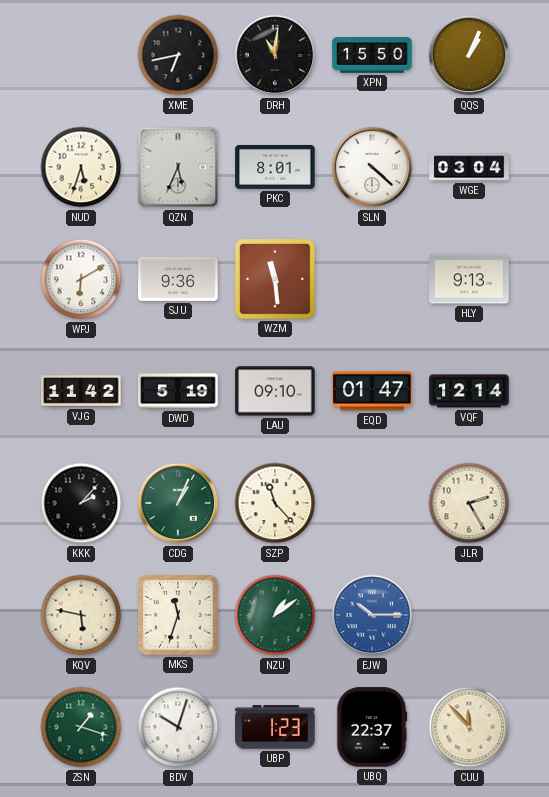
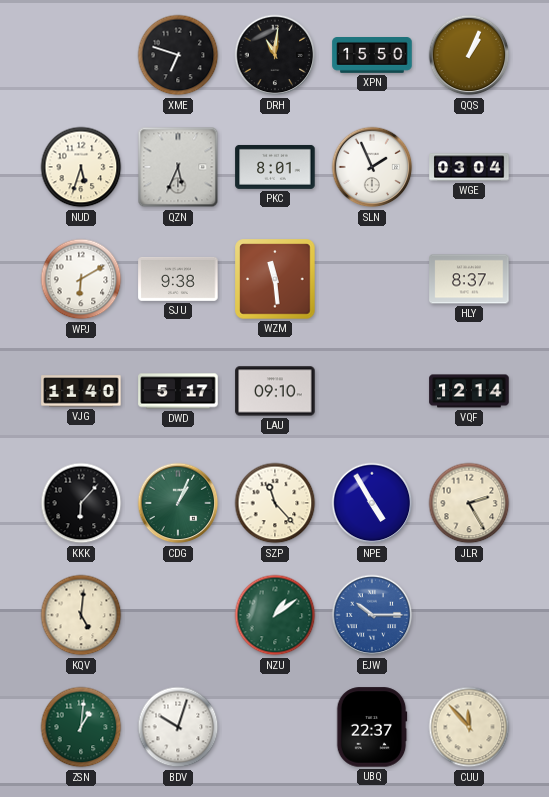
XME: 6:43 -> 6:48 (178, 55)
SLN: 4:22 -> 1:56 (372, 167)
SJU: 9:36 -> 9:38 (178, 279)
HLY: 9:13 -> 8:37 (469, 279)
VJG: 11:42 -> 11:40 (81, 391)
DWD: 5:19 -> 5:17 (178, 391)
EQD: 01:47 -> none (372, 391)
KKK: 2:07 -> 6:07 (81, 503)
NPE: none -> 4:55 (372, 503)
KQV: 5:47 -> 5:01 (81, 615)
MKS: 11:33 -> none (178, 615)
ZSN: 1:18 -> 1:01 (81, 727)
UBP: 1:23 -> none (275, 727)
